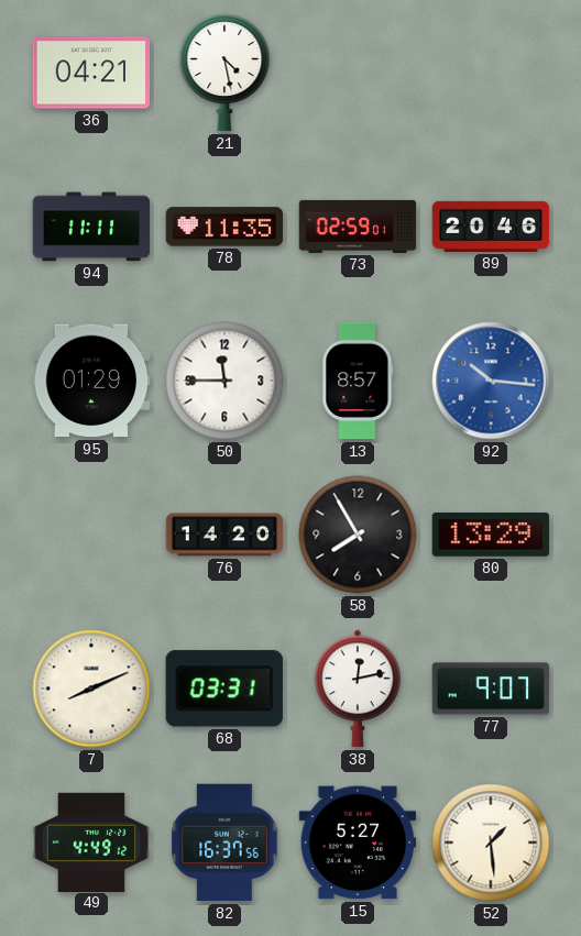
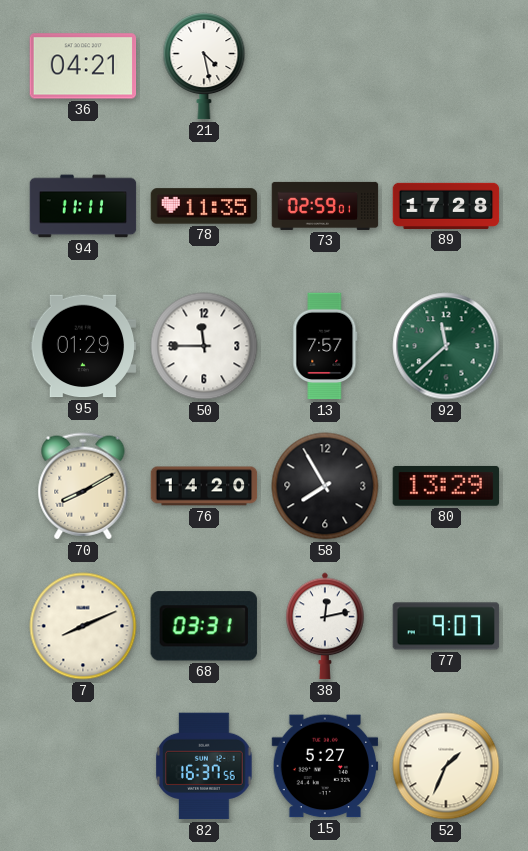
89: 20:46 -> 17:28 (446, 206)
13: 8:57 -> 7:57 (325, 346)
92: 10:16 -> 11:38 (446, 346)
92 dial: blue -> green (446, 346)
70: none -> 8:10 (83, 486)
49: 4:49 -> none (91, 841)
52: 1:29 -> 1:34 (446, 766)
